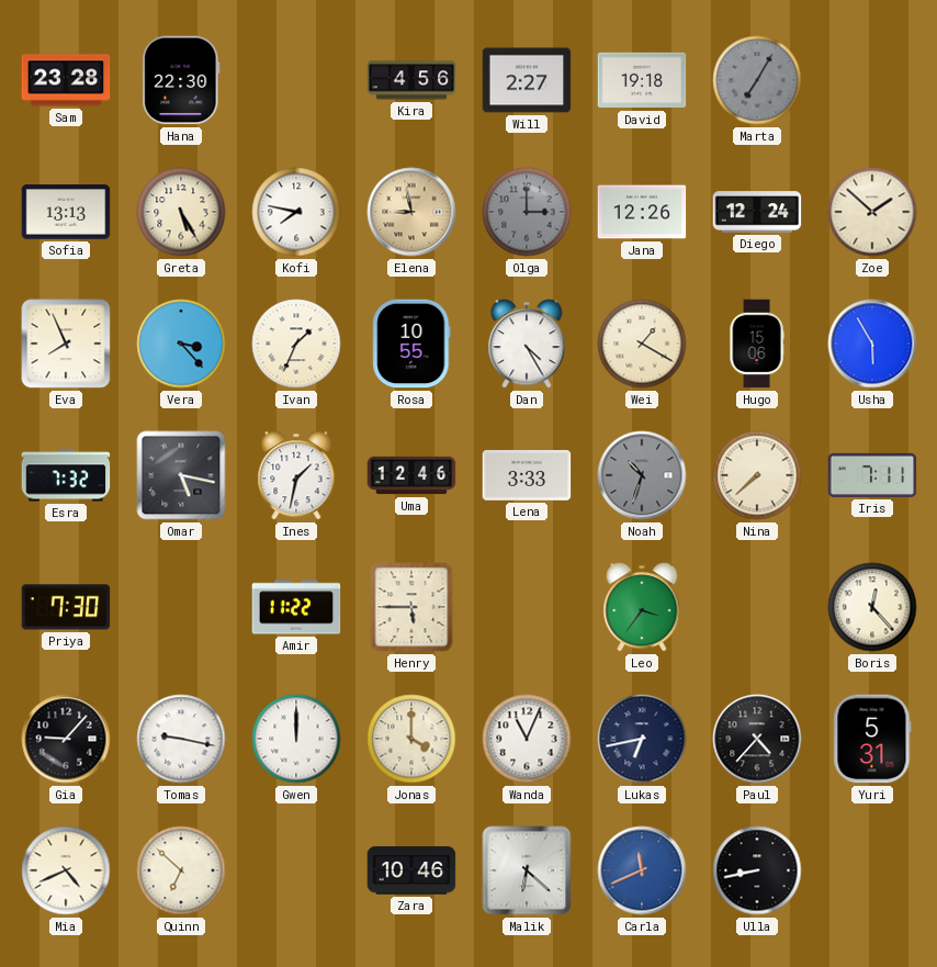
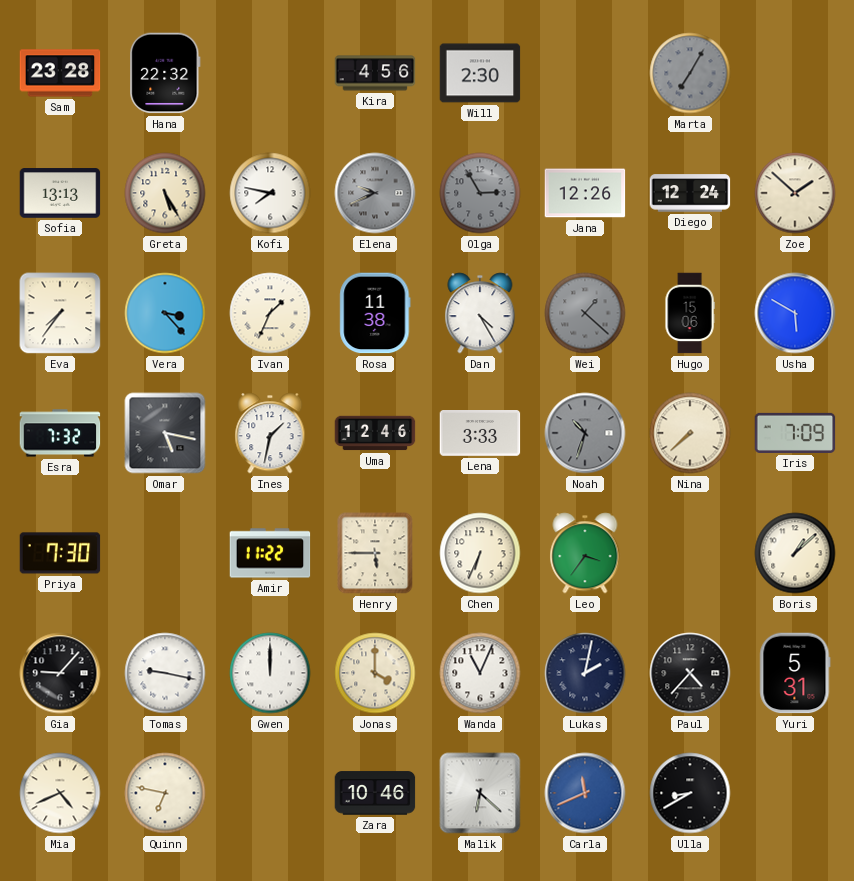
Hana: 22:30 -> 22:32 (165, 73)
Will: 2:27 -> 2:30 (480, 73)
David: 19:18 -> none (642, 80)
Elena: 8:58 -> 9:41 (375, 193)
Elena dial: champagne -> grey (375, 193)
Olga: 3:00 -> 2:55 (480, 193)
Eva: 7:56 -> 7:36 (60, 313)
Rosa: 10:55 -> 11:38 (375, 313)
Wei: 1:20 -> 1:22 (585, 313)
Wei dial: cream -> grey (585, 313)
Usha: 5:55 -> 5:50 (795, 313)
Iris: 7:11 -> 7:09 (795, 433)
Chen: none -> 6:34 (480, 553)
Boris: 12:23 -> 1:08 (795, 553)
Lukas: 6:43 -> 2:02 (585, 673)
Quinn: 6:52 -> 6:47 (165, 793)
Ulla: 8:43 -> 8:40 (690, 793)
